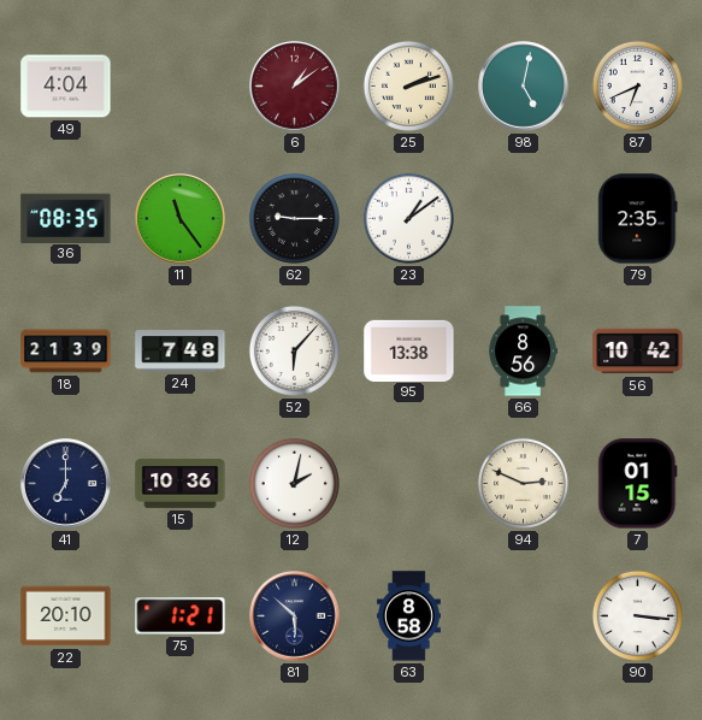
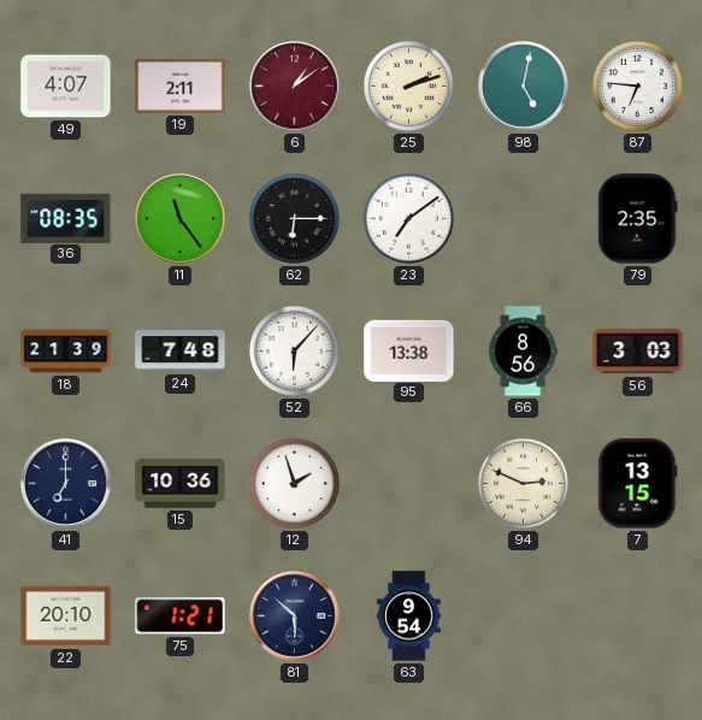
49: 4:04 -> 4:07 (66, 87)
19: none -> 2:11 (181, 85)
87: 6:41 -> 6:46 (637, 85)
62: 9:15 -> 6:15 (294, 218)
23: 1:09 -> 7:09 (408, 218)
56: 10:42 -> 3:03 (638, 352)
12: 2:02 -> 1:57 (294, 483)
7: 01:15 -> 13:15 (638, 484)
63: 8:58 -> 9:54 (408, 616)
90: 3:16 -> none (637, 615)
